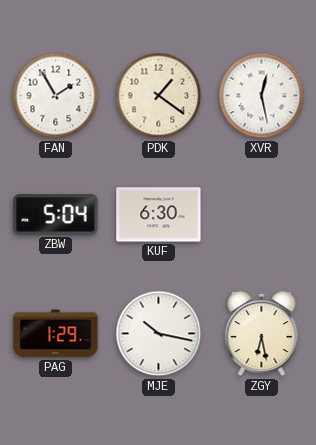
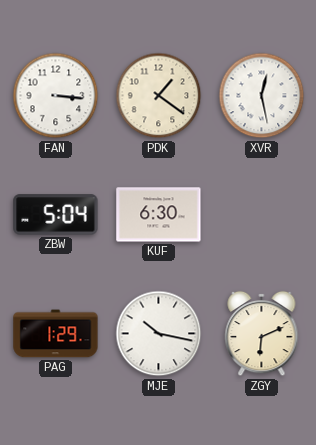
FAN: 1:55 -> 3:16 (56, 96)
ZGY: 6:28 -> 6:11 (262, 334)
